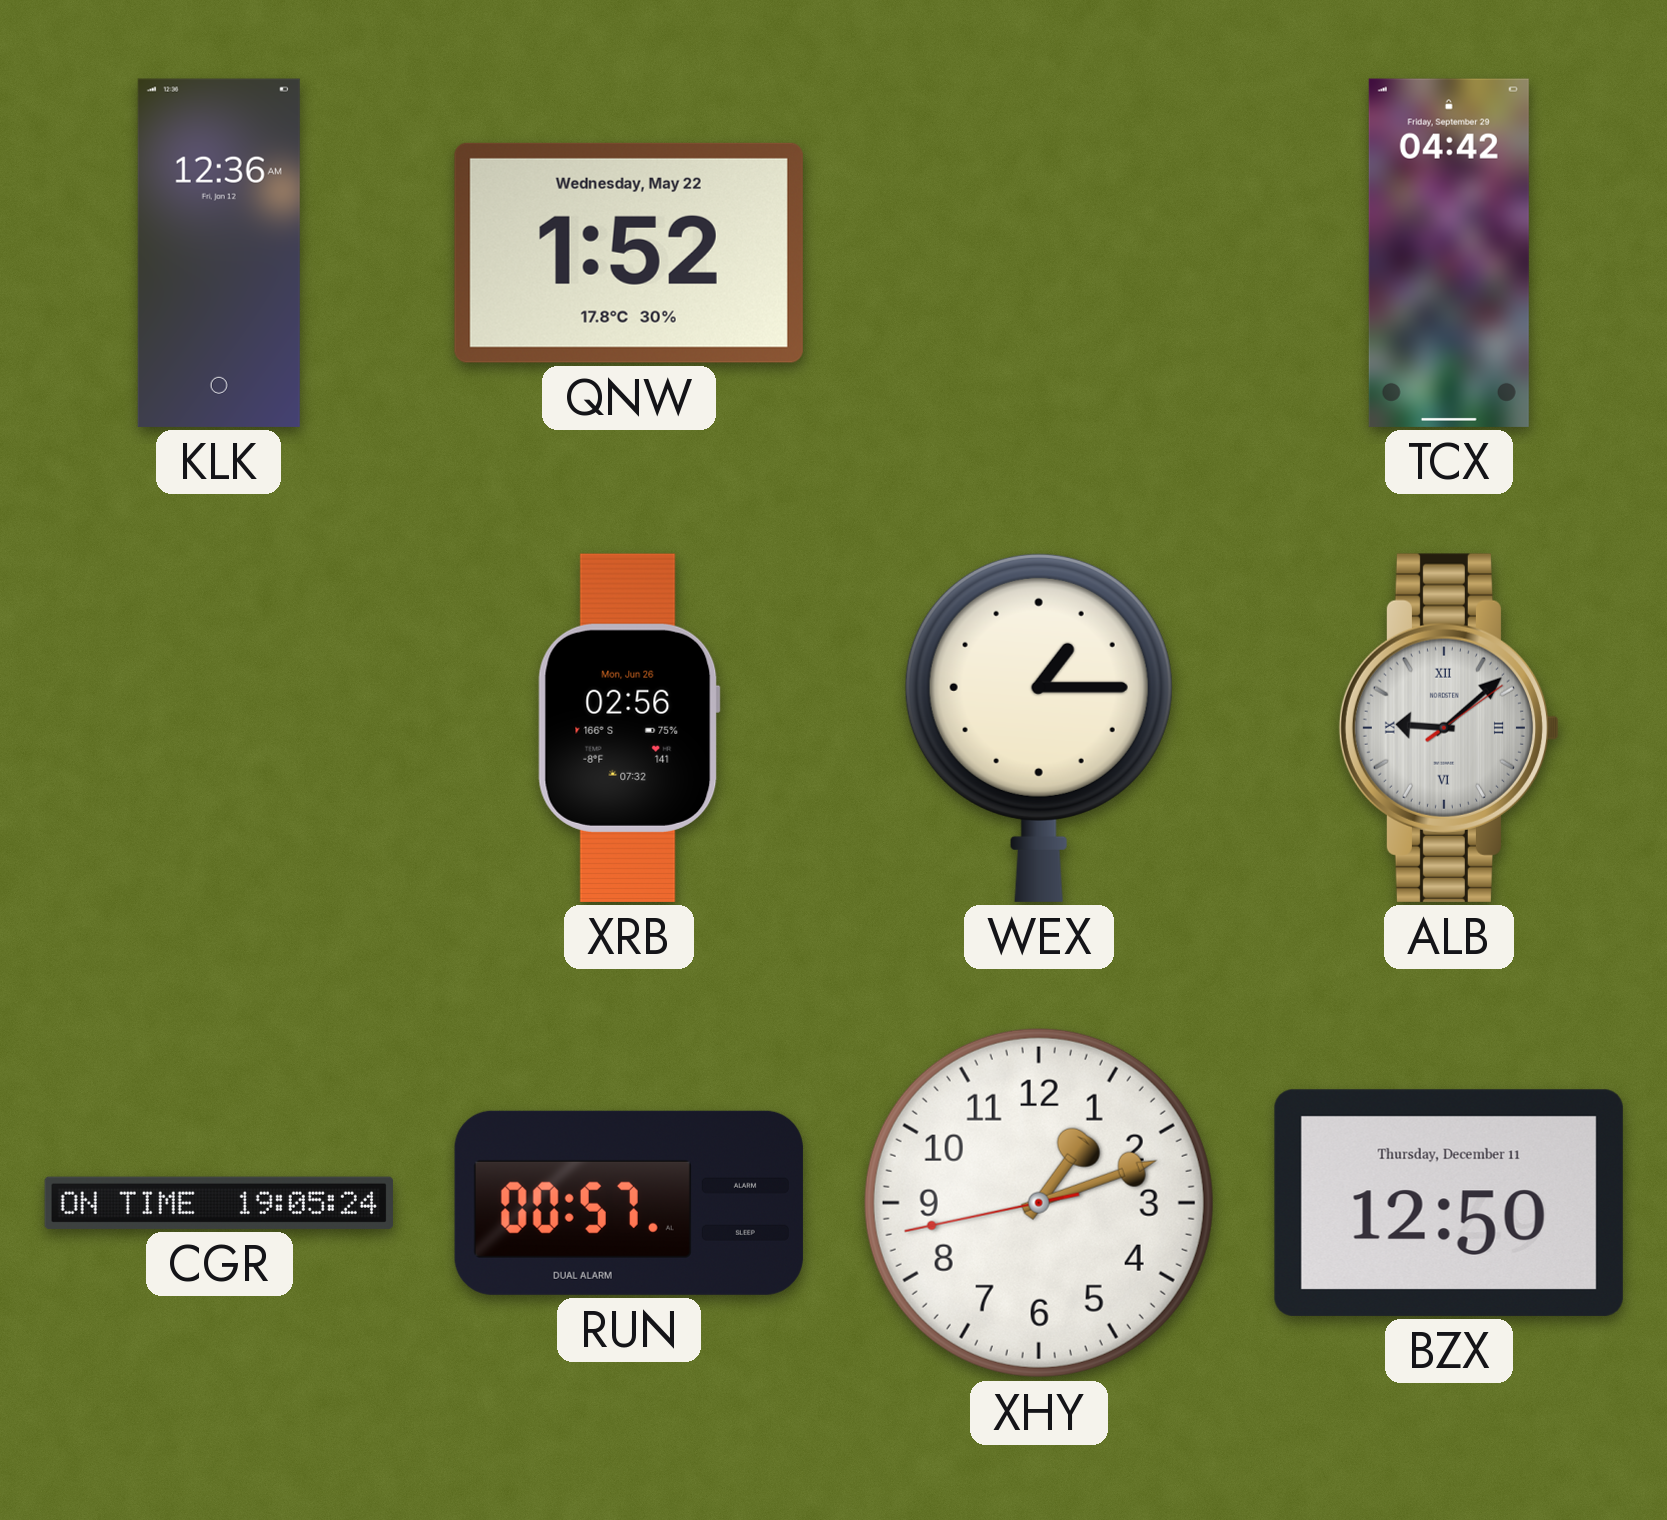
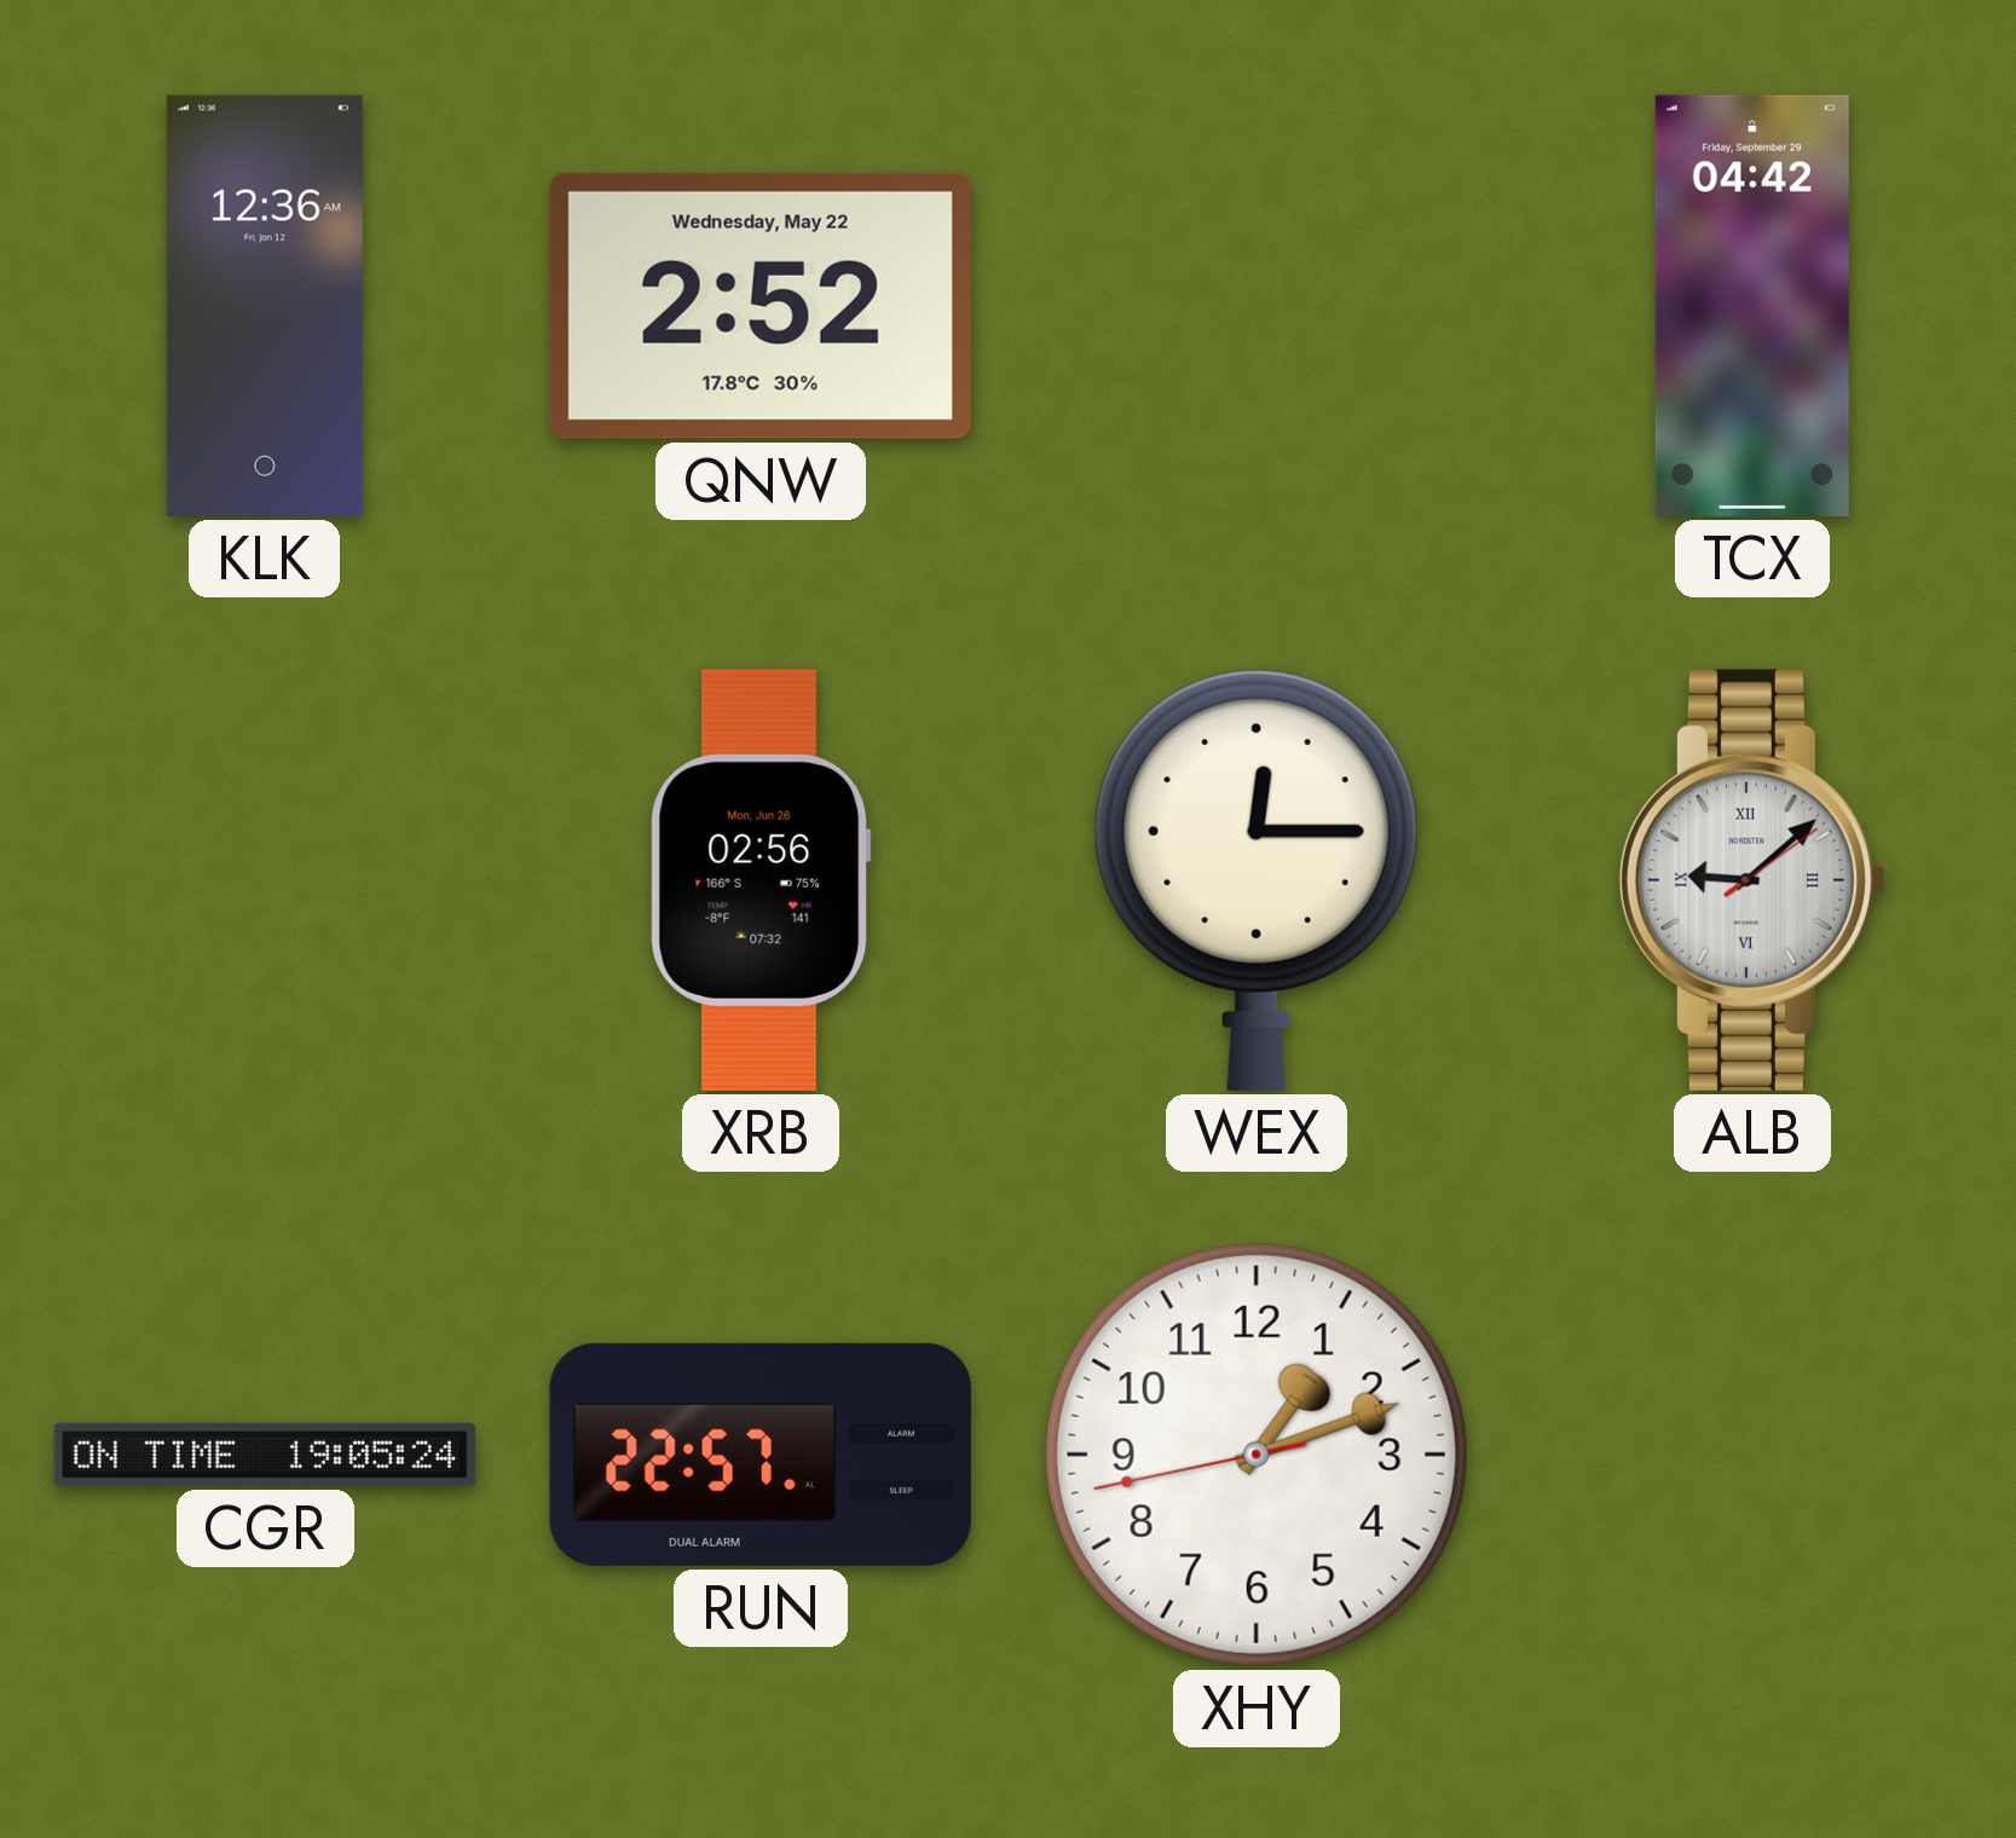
QNW: 1:52 -> 2:52 (761, 306)
WEX: 1:15 -> 12:15 (1257, 879)
RUN: 00:57 -> 22:57 (761, 1455)
BZX: 12:50 -> none (1449, 1203)
